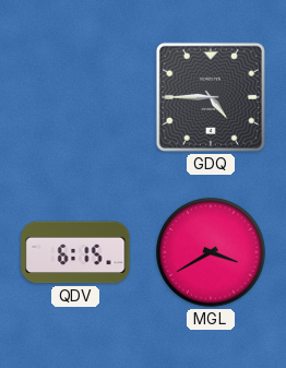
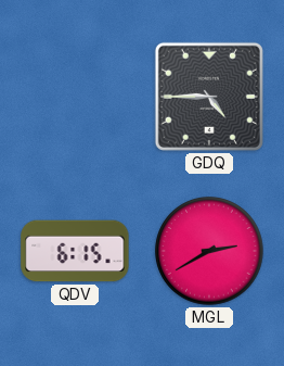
MGL: 3:40 -> 2:40 (209, 251)
